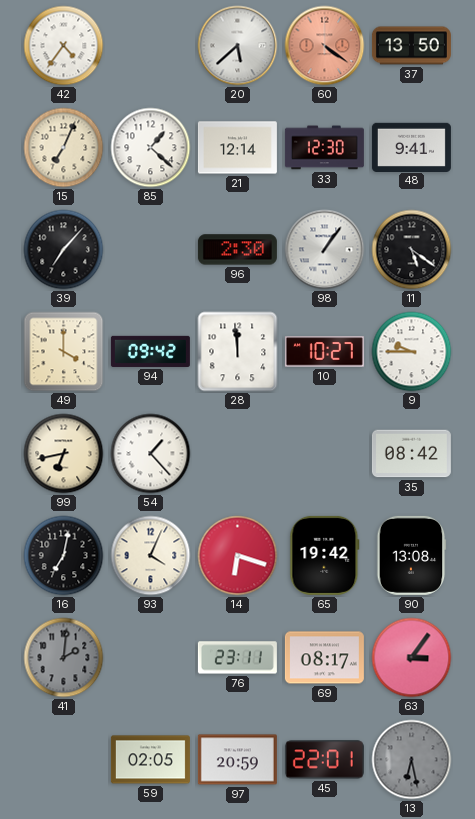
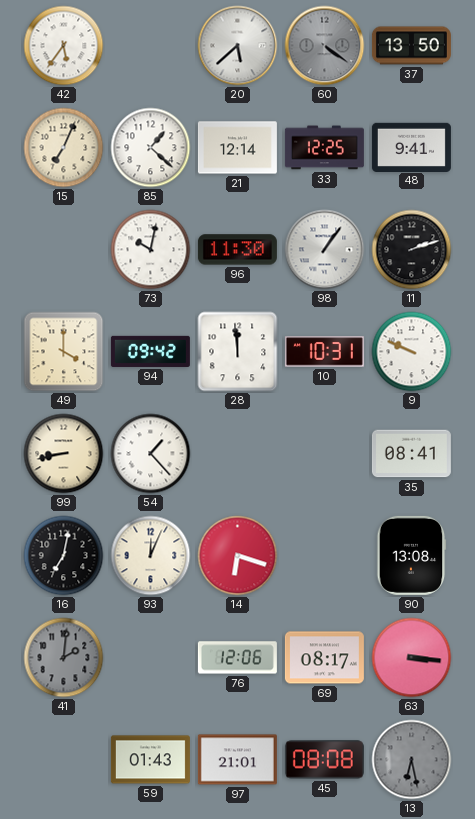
42: 4:36 -> 5:36 (64, 46)
60 dial: salmon -> grey (325, 46)
33: 12:30 -> 12:25 (324, 148)
39: 7:07 -> none (64, 250)
73: none -> 10:02 (151, 250)
96: 2:30 -> 11:30 (237, 250)
11: 5:21 -> 2:12 (412, 250)
10: 10:27 -> 10:31 (324, 352)
9: 9:45 -> 9:49 (412, 352)
99: 6:43 -> 8:43 (64, 454)
35: 08:42 -> 08:41 (411, 454)
93: 4:04 -> 12:04 (151, 556)
65: 19:42 -> none (325, 555)
76: 23:11 -> 12:06 (237, 658)
63: 3:06 -> 3:16 (412, 658)
59: 02:05 -> 01:43 (150, 760)
97: 20:59 -> 21:01 (237, 760)
45: 22:01 -> 08:08 (324, 760)
